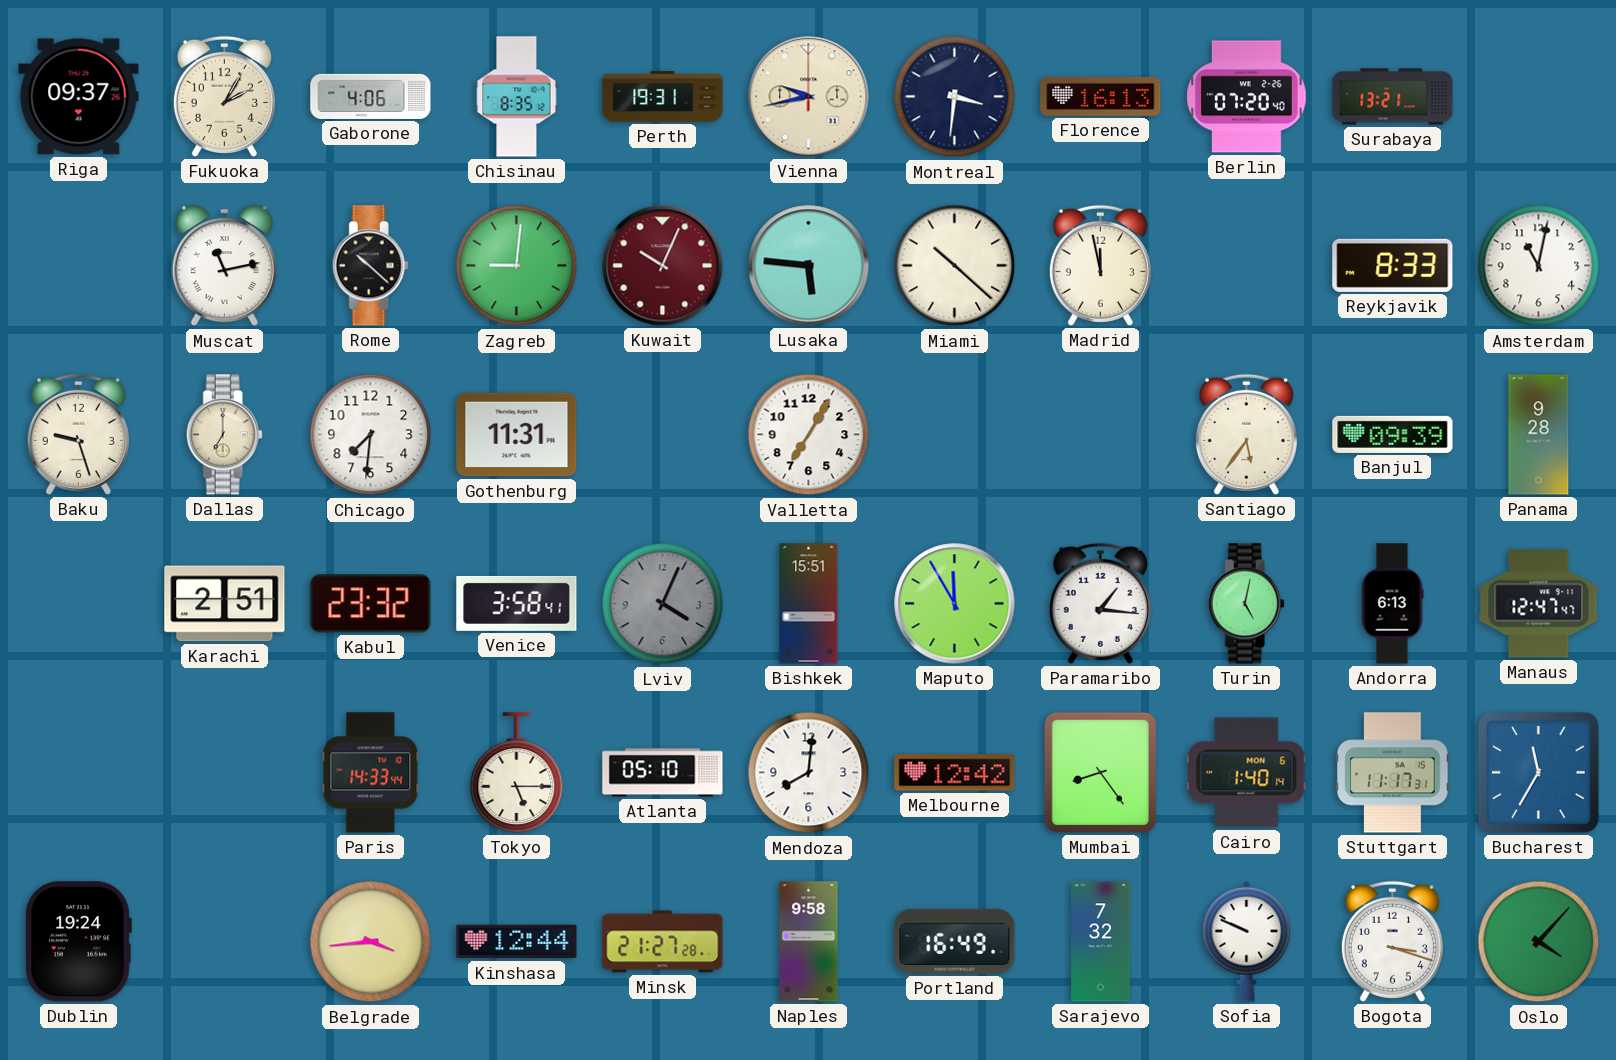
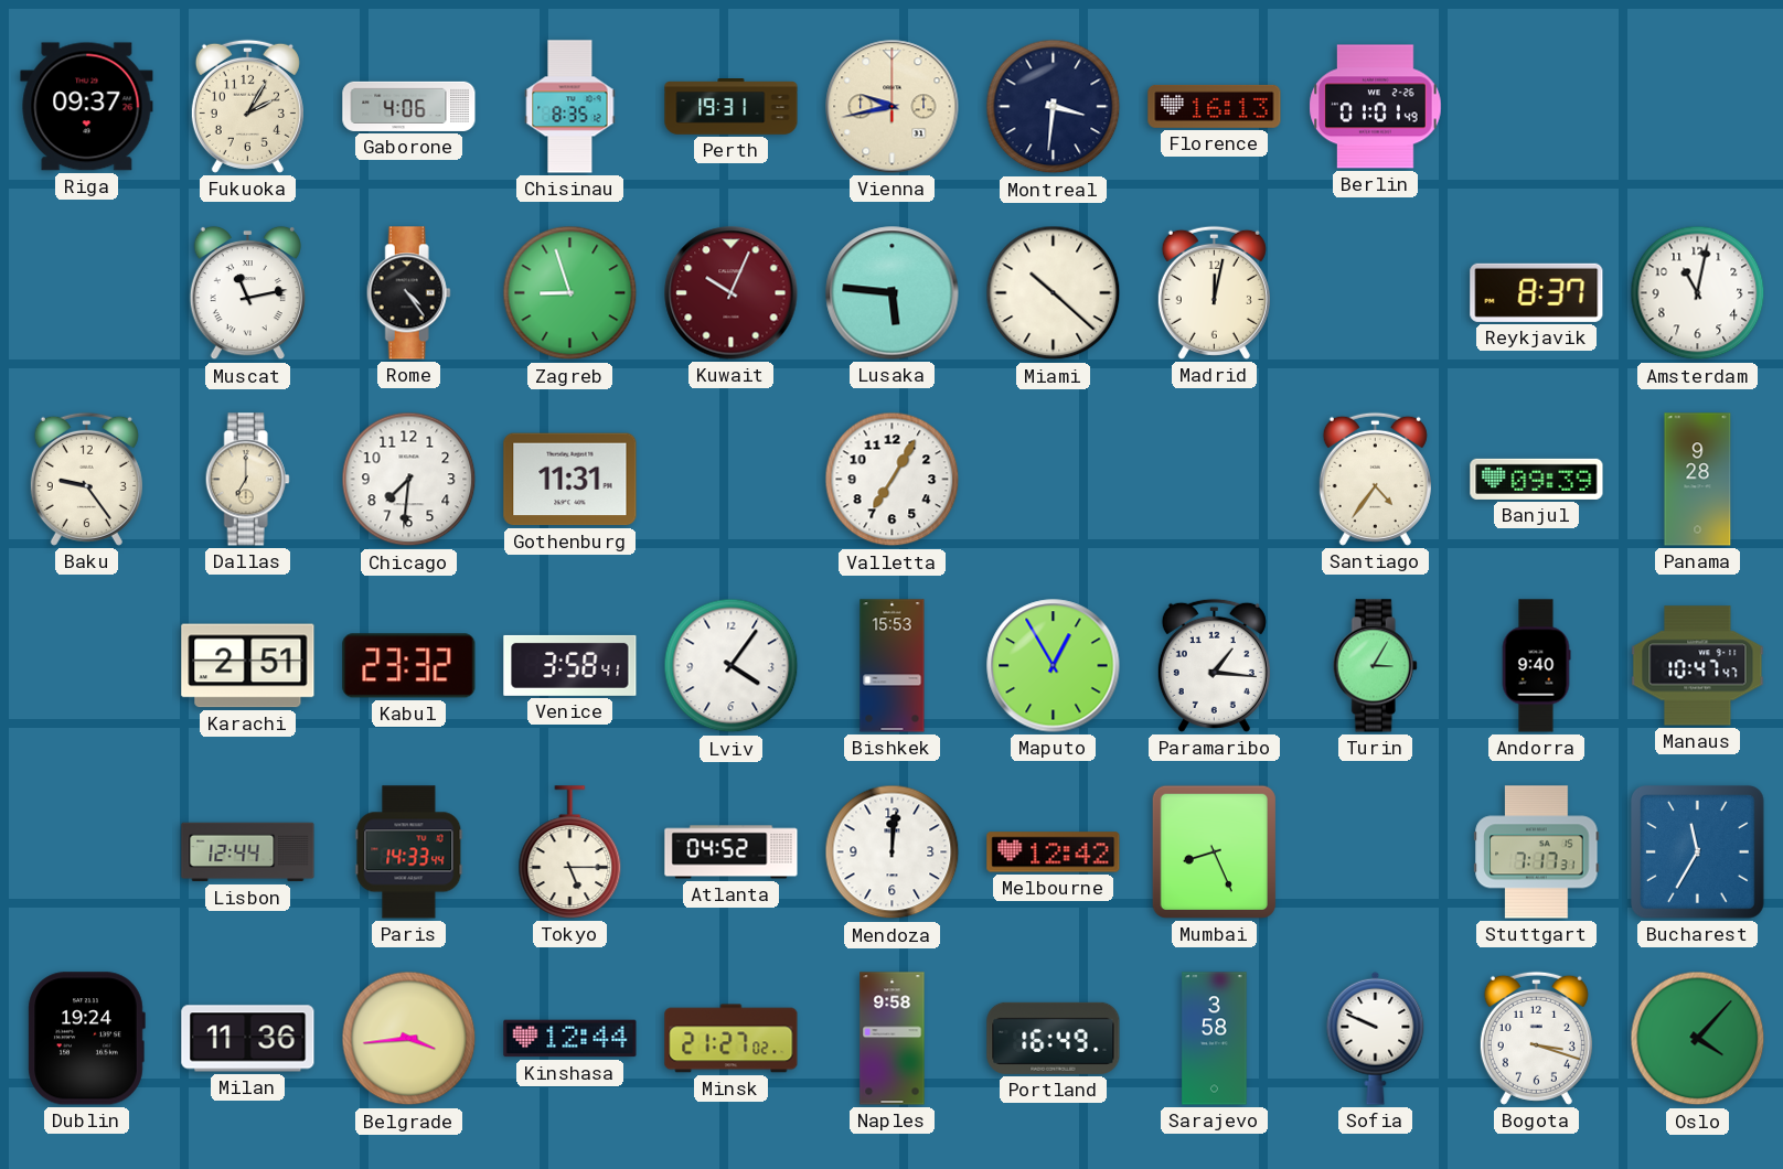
Berlin: 07:20 -> 01:01 (1376, 107)
Surabaya: 13:21 -> none (1393, 97)
Rome: 10:22 -> 4:24 (408, 293)
Zagreb: 9:01 -> 8:57 (570, 293)
Madrid: 11:58 -> 12:02 (1214, 292)
Reykjavik: 8:33 -> 8:37 (1537, 292)
Baku: 9:27 -> 9:24 (86, 479)
Santiago: 5:36 -> 4:36 (1375, 479)
Lviv: 4:04 -> 4:06 (732, 666)
Lviv dial: grey -> white (732, 666)
Bishkek: 15:51 -> 15:53 (893, 666)
Maputo: 11:55 -> 12:55 (1054, 666)
Turin: 5:02 -> 3:05 (1375, 666)
Andorra: 6:13 -> 9:40 (1536, 666)
Manaus: 12:47 -> 10:47 (1698, 666)
Lisbon: none -> 12:44 (248, 852)
Atlanta: 05:10 -> 04:52 (732, 852)
Mendoza: 8:01 -> 12:01 (893, 852)
Mumbai: 8:24 -> 8:26 (1214, 851)
Cairo: 1:40 -> none (1247, 773)
Stuttgart: 11:17 -> 7:17 (1537, 852)
Milan: none -> 11:36 (248, 1039)
Minsk: 21:27:28 -> 21:27:02 (732, 1039)
Sarajevo: 7:32 -> 3:58 (1215, 1039)
